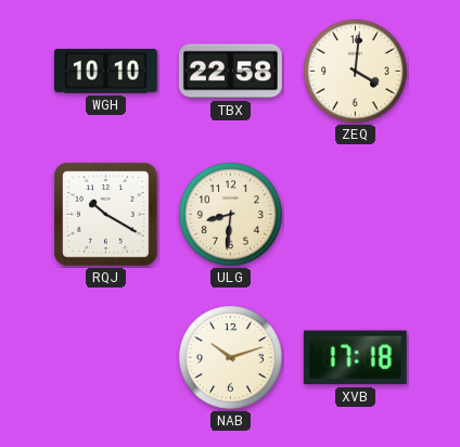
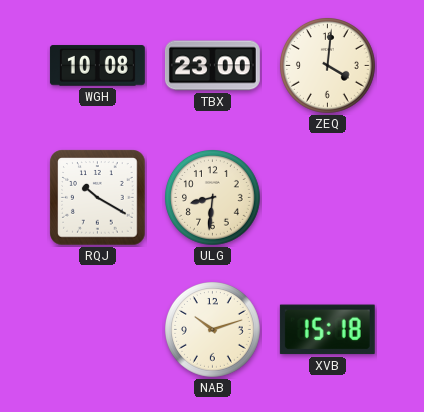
WGH: 10:10 -> 10:08 (97, 66)
TBX: 22:58 -> 23:00 (212, 66)
XVB: 17:18 -> 15:18 (327, 330)
